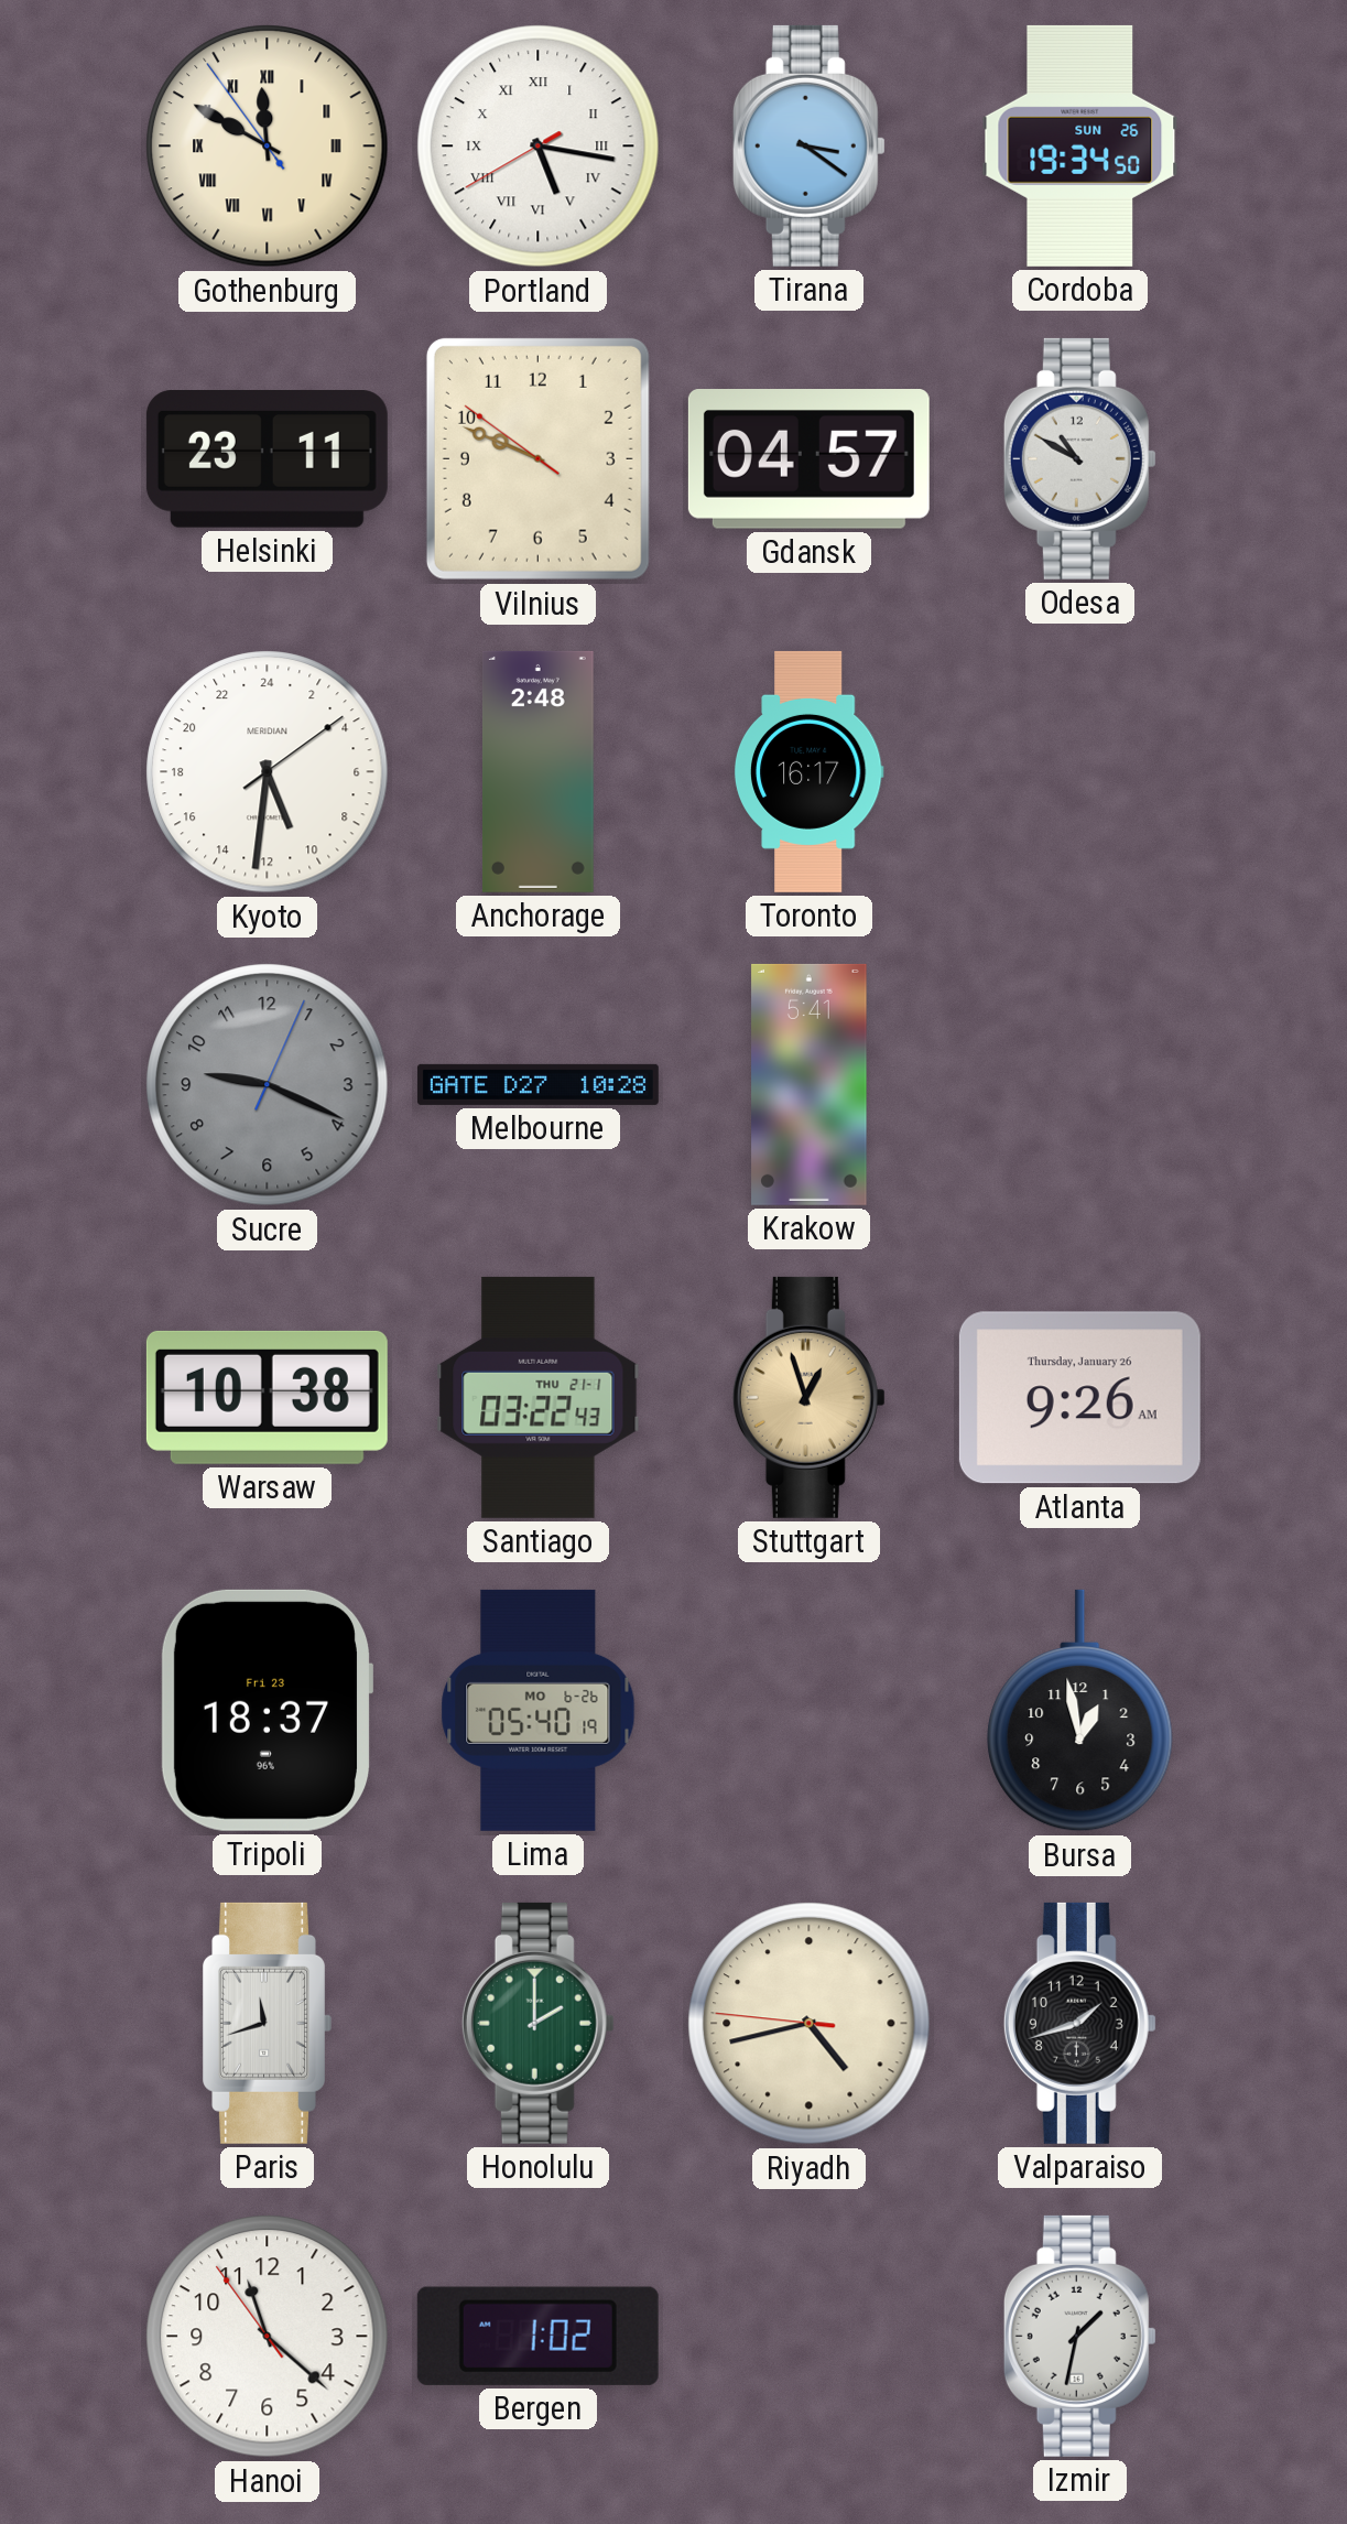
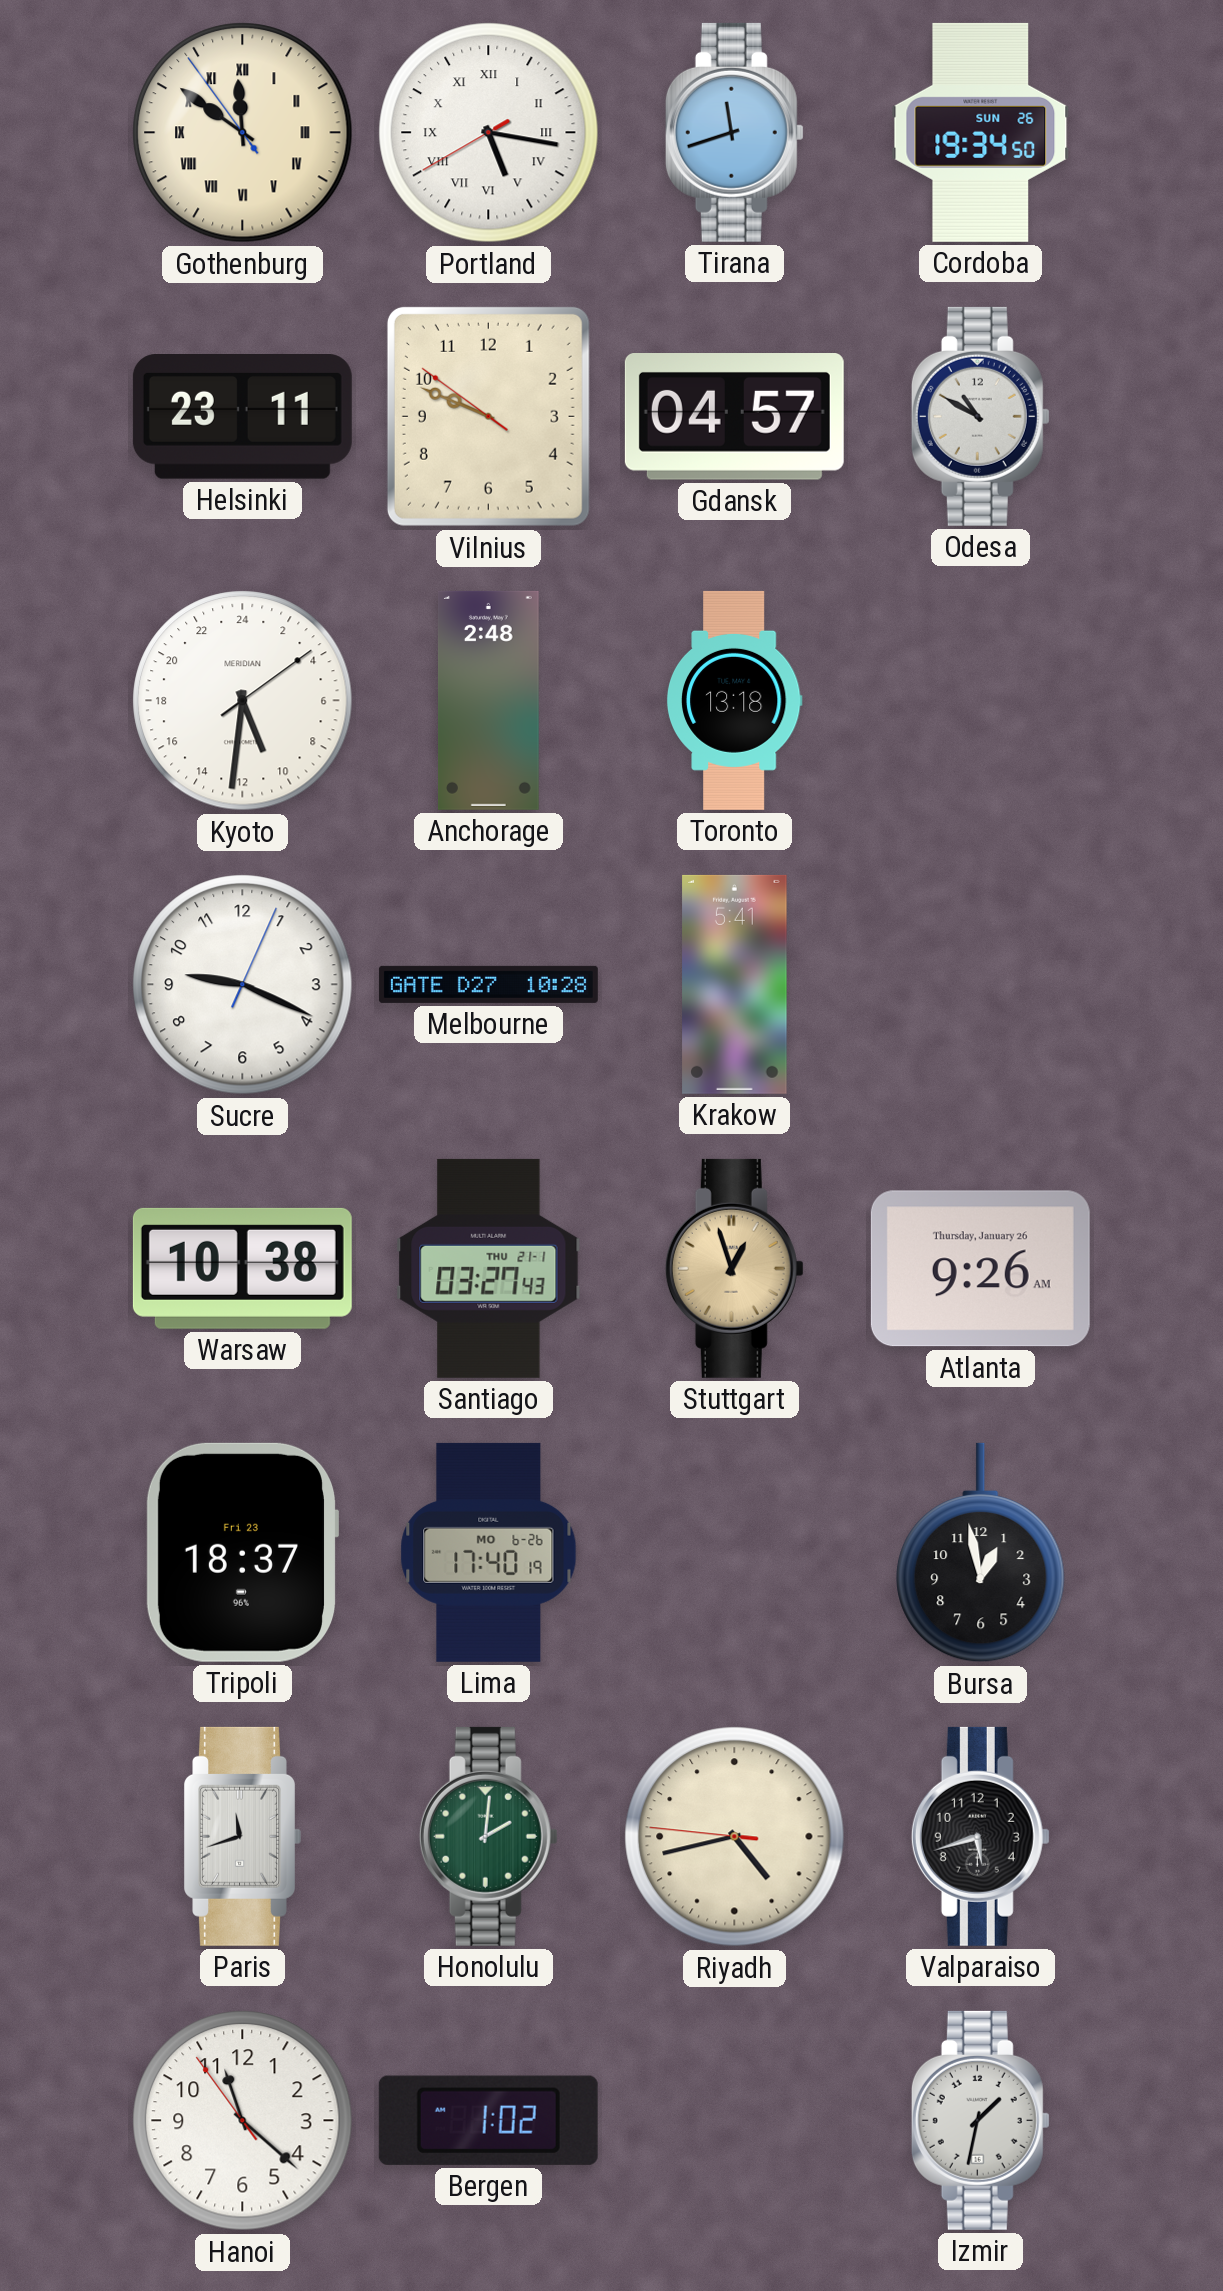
Gothenburg: 11:49 -> 11:50 (243, 133)
Tirana: 3:21 -> 11:42 (734, 132)
Toronto: 16:17 -> 13:18 (734, 700)
Sucre dial: grey -> white (243, 985)
Santiago: 03:22 -> 03:27 (489, 1268)
Lima: 05:40 -> 17:40 (489, 1552)
Honolulu: 2:00 -> 2:01 (488, 1836)
Valparaiso: 1:42 -> 5:42 (980, 1836)
